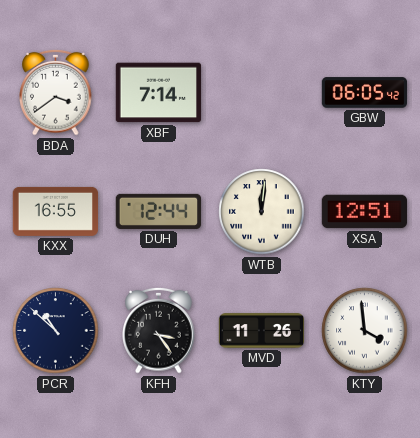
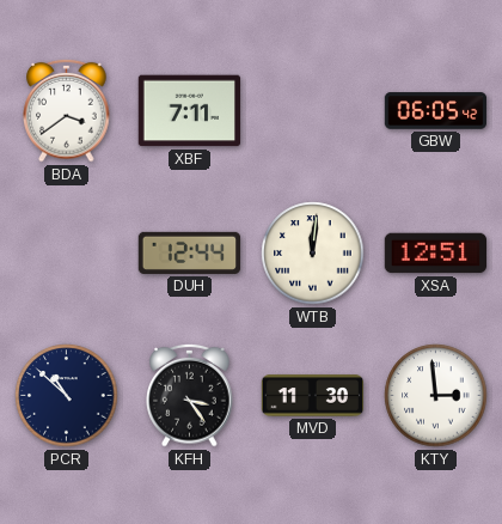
XBF: 7:14 -> 7:11 (190, 111)
KXX: 16:55 -> none (56, 211)
MVD: 11:26 -> 11:30 (313, 396)
KTY: 3:59 -> 2:59 (436, 396)
